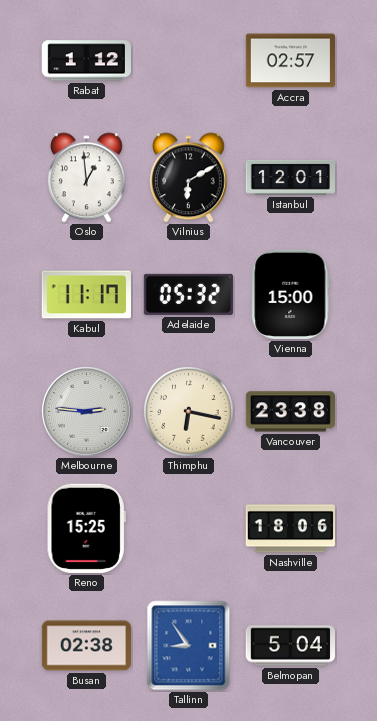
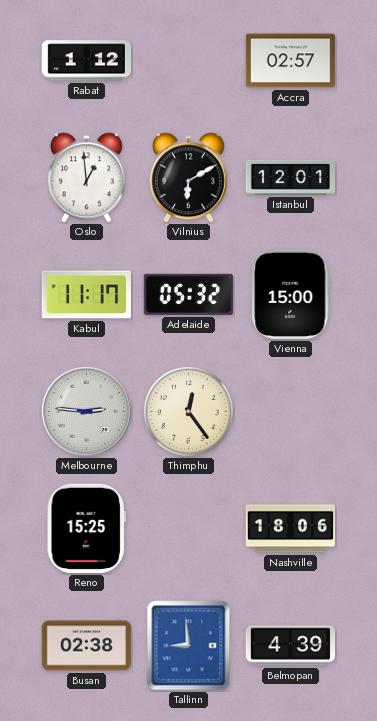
Thimphu: 6:17 -> 12:24 (189, 412)
Vancouver: 23:38 -> none (290, 412)
Tallinn: 8:54 -> 8:59 (189, 646)
Belmopan: 5:04 -> 4:39 (290, 646)
